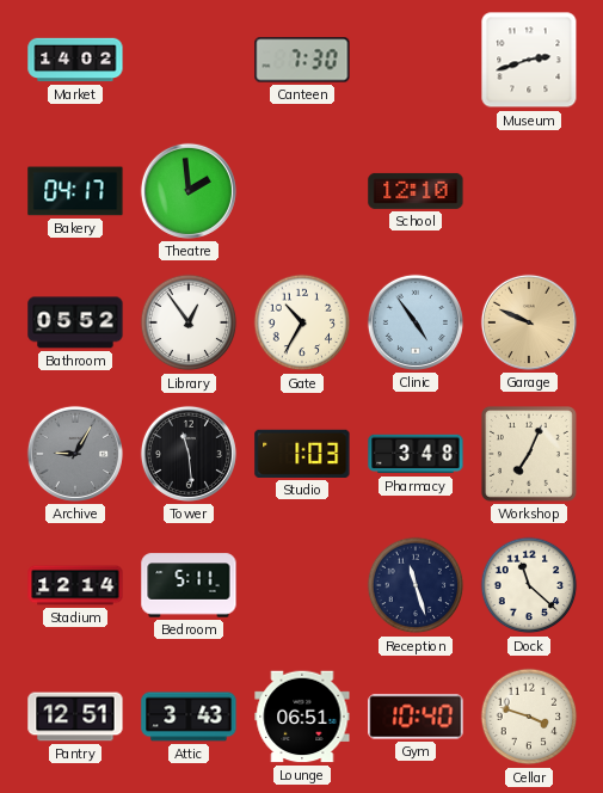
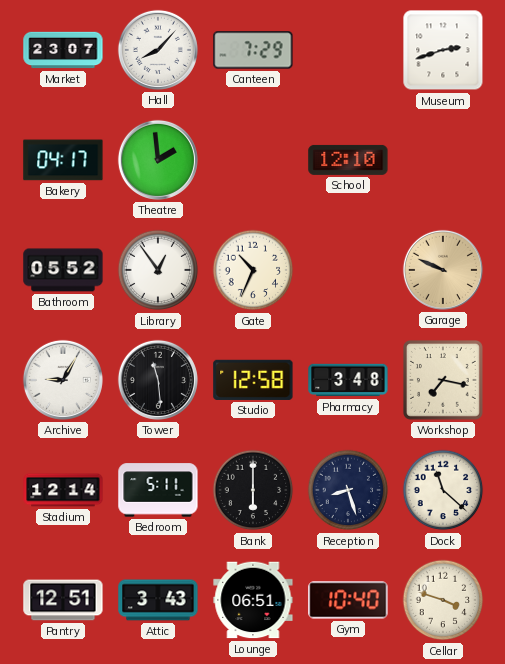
Market: 14:02 -> 23:07 (63, 50)
Hall: none -> 8:07 (158, 50)
Canteen: 7:30 -> 7:29 (253, 50)
Gate: 10:35 -> 10:34 (253, 270)
Clinic: 4:54 -> none (416, 322)
Archive dial: grey -> white (63, 380)
Studio: 1:03 -> 12:58 (253, 380)
Workshop: 7:04 -> 7:17 (443, 380)
Bank: none -> 6:00 (253, 490)
Reception: 11:27 -> 8:27 (348, 490)
